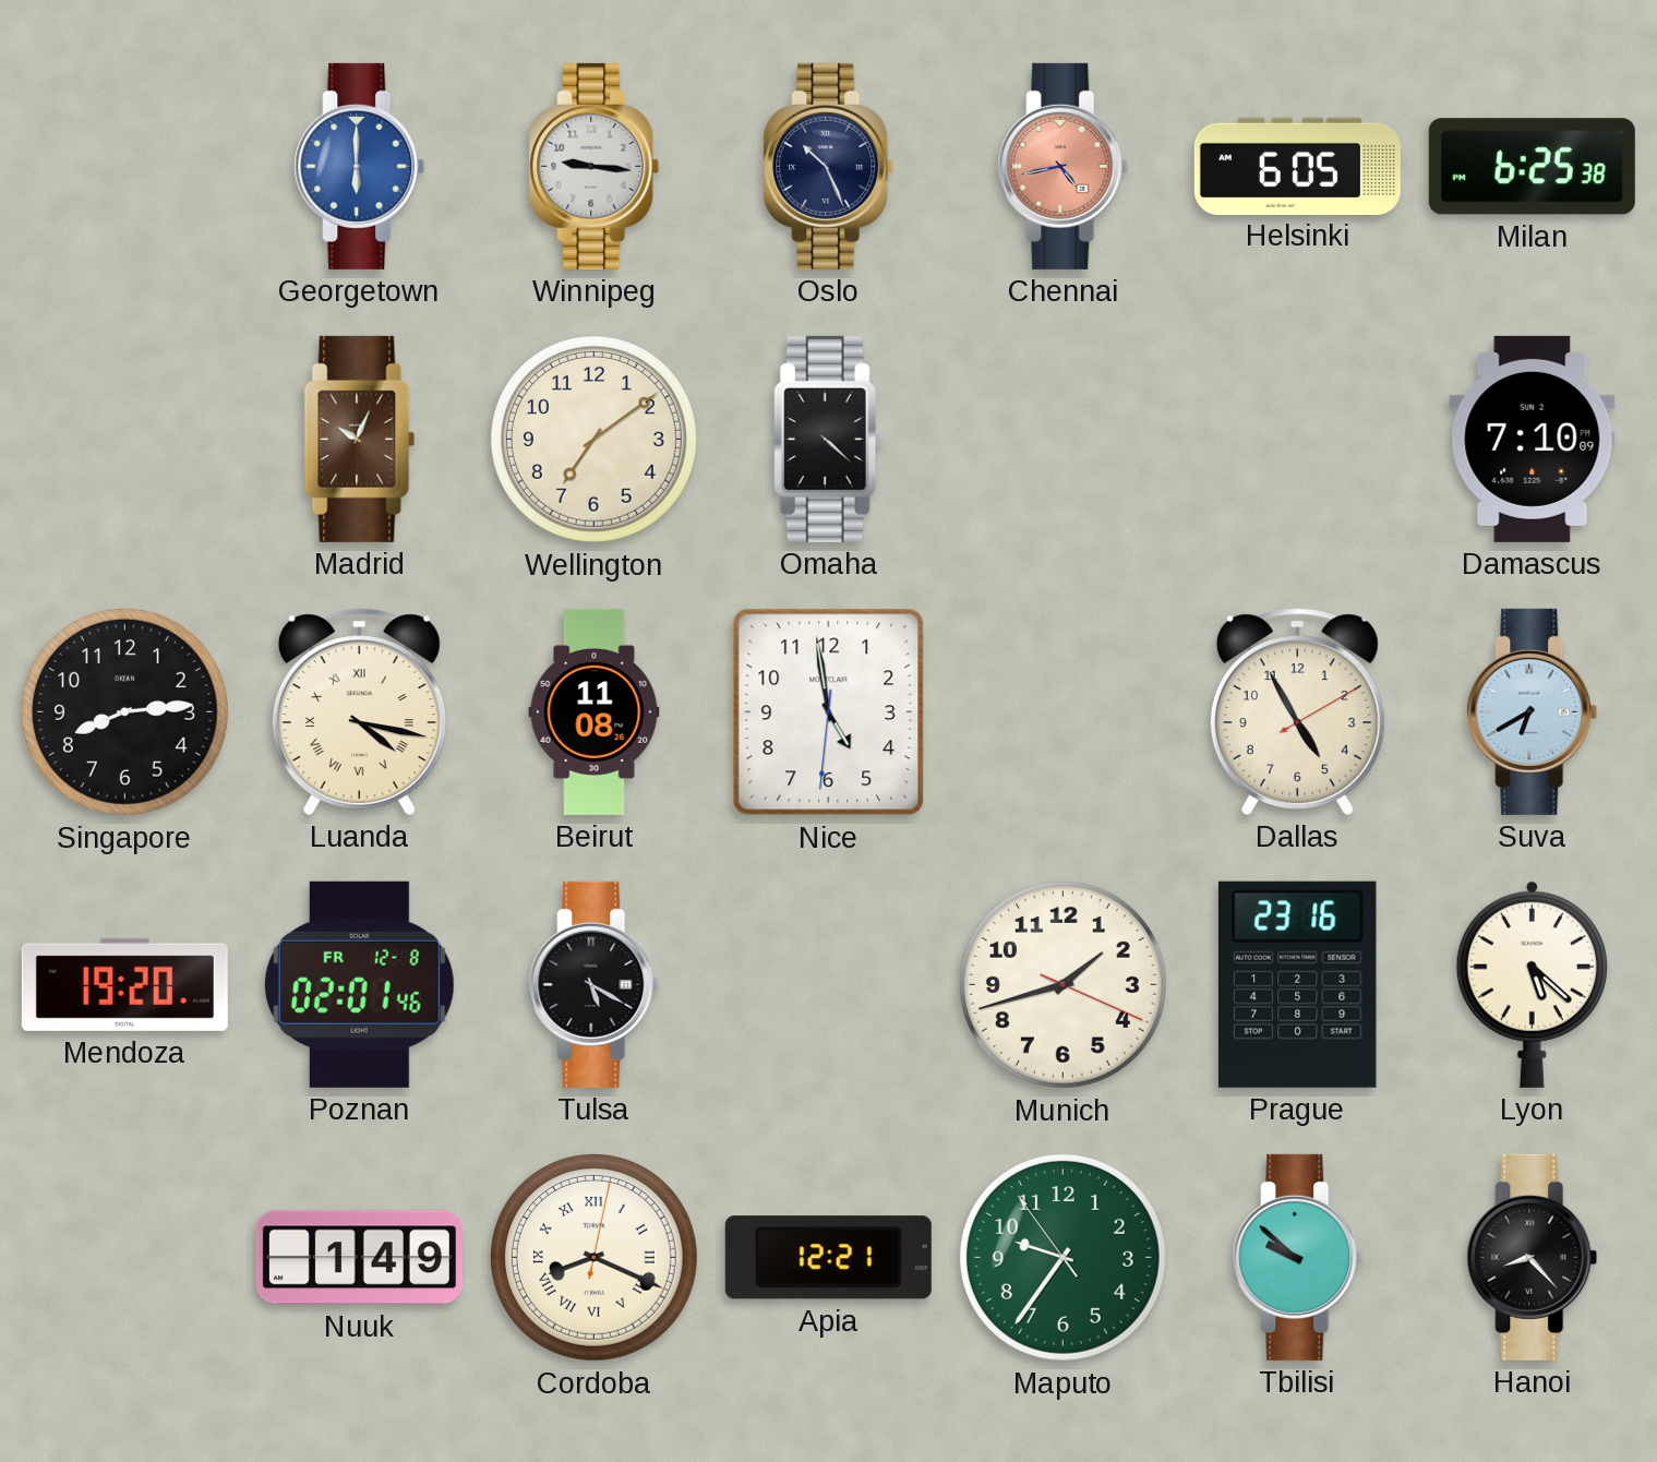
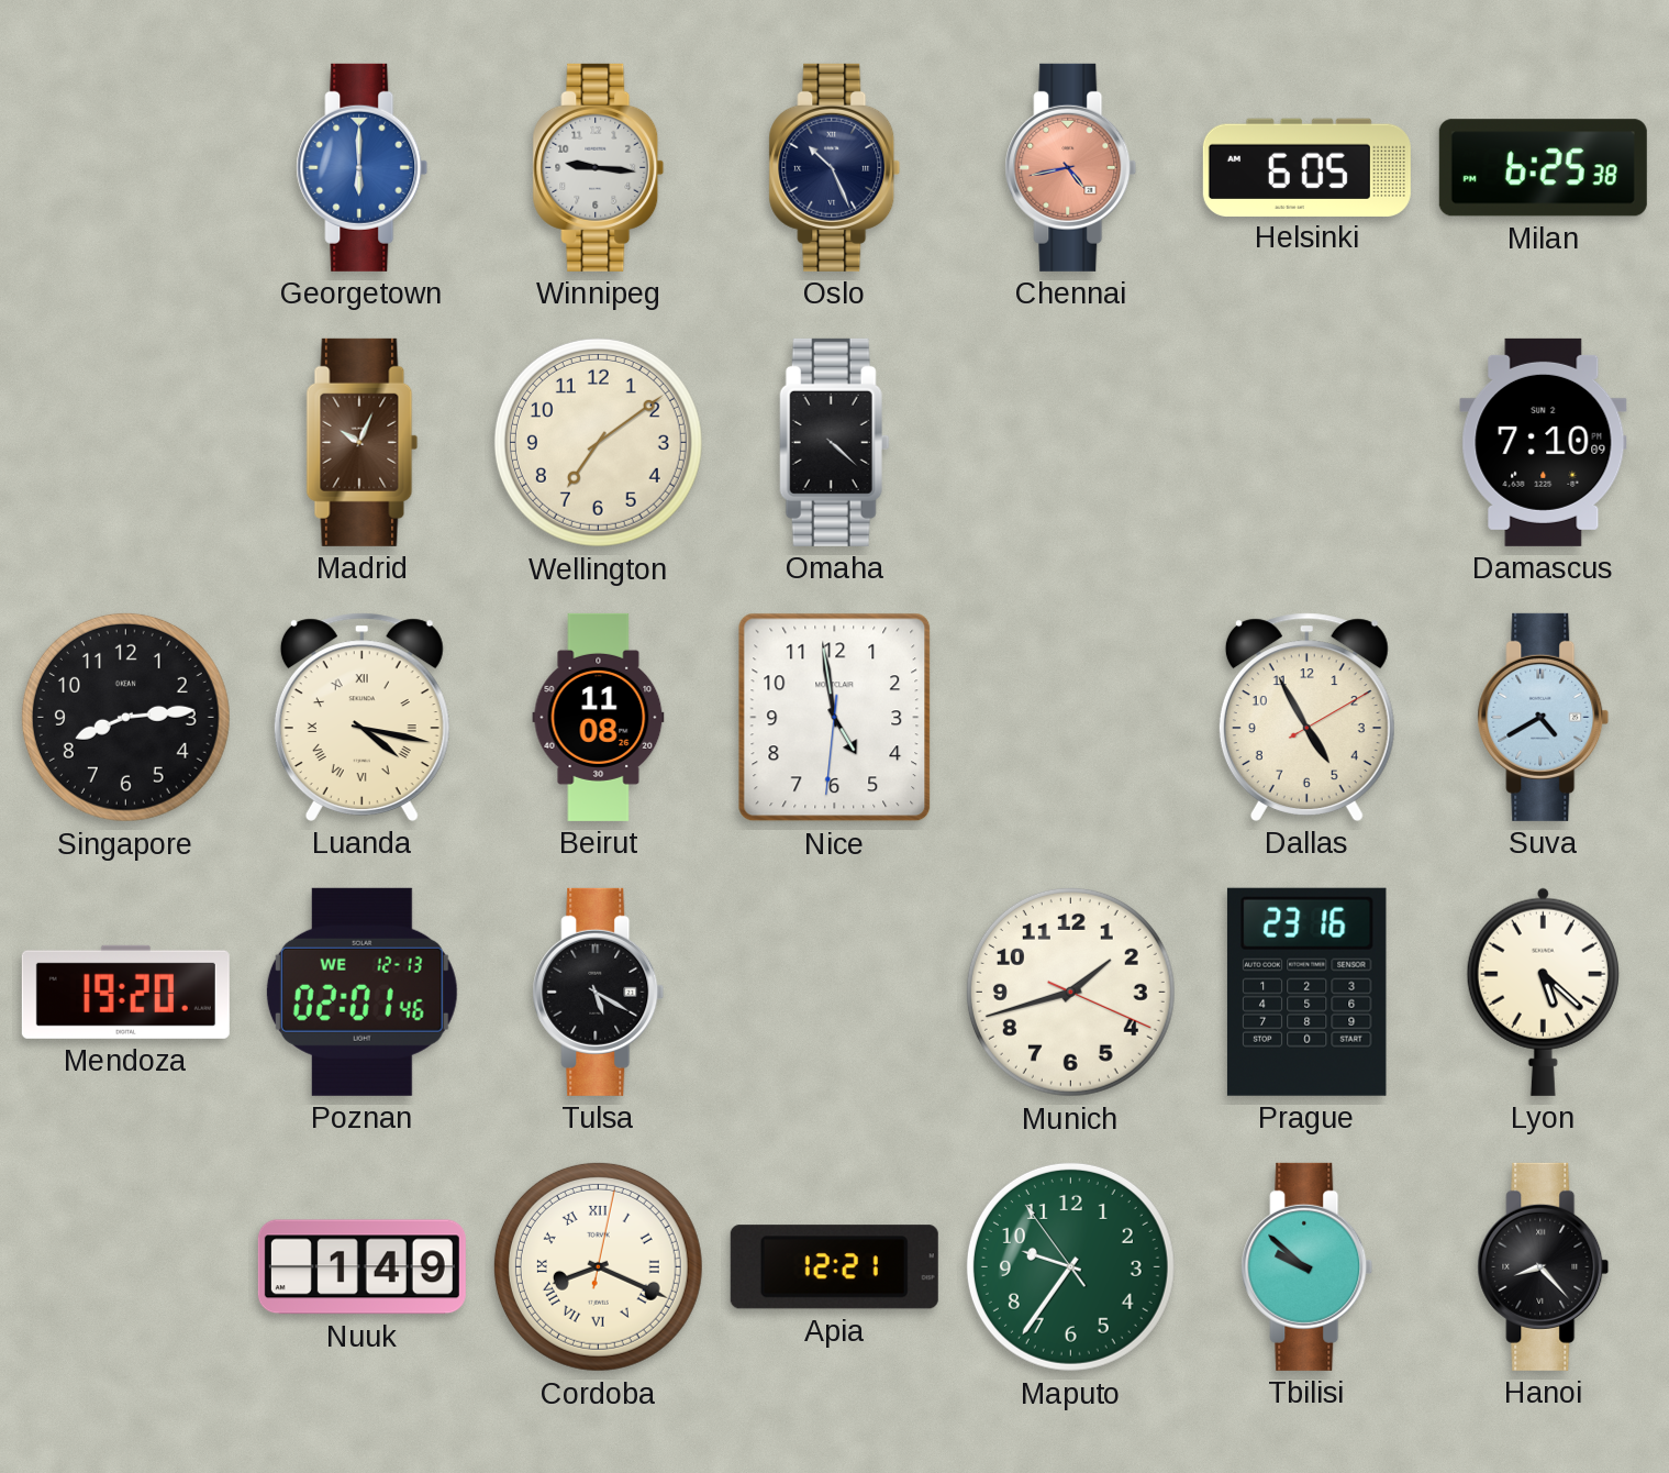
Suva: 6:40 -> 4:40 (1544, 717)
Poznan date: FR 12-8 -> WE 12-13 (361, 992)
